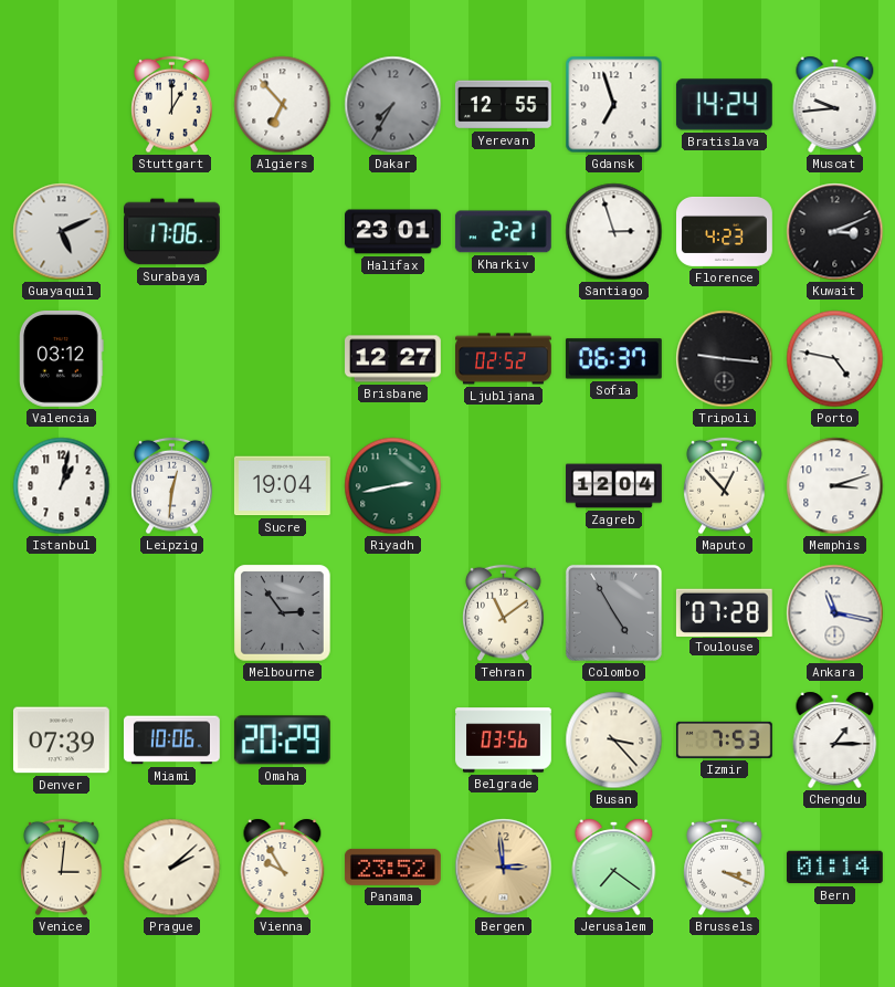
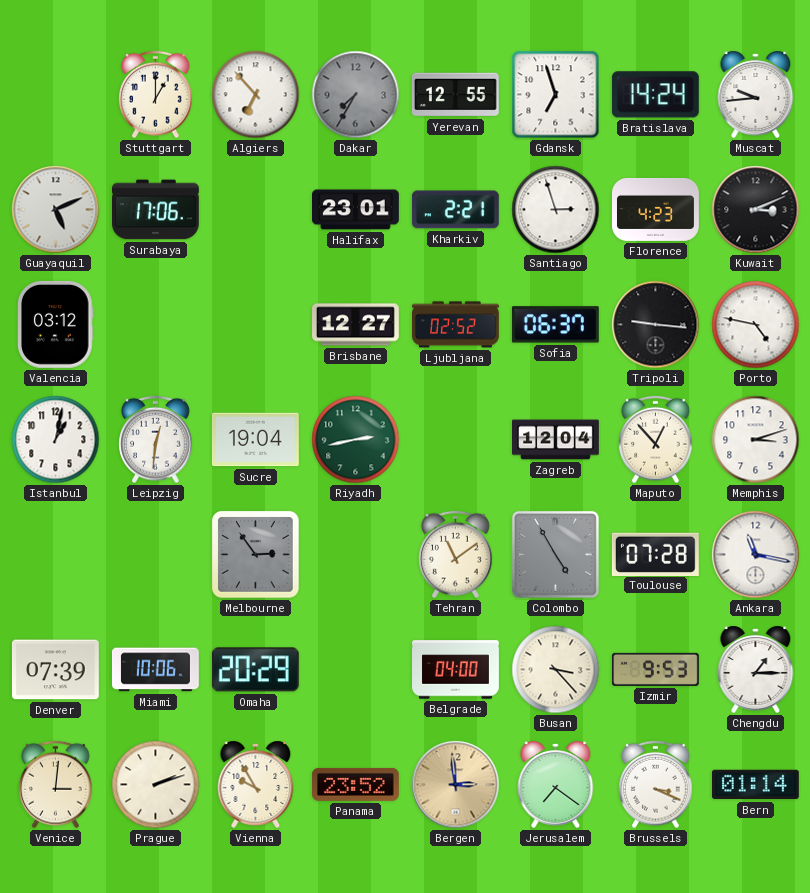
Belgrade: 03:56 -> 04:00 (456, 670)
Izmir: 7:53 -> 9:53 (656, 669)
Prague: 2:08 -> 2:12 (156, 785)
